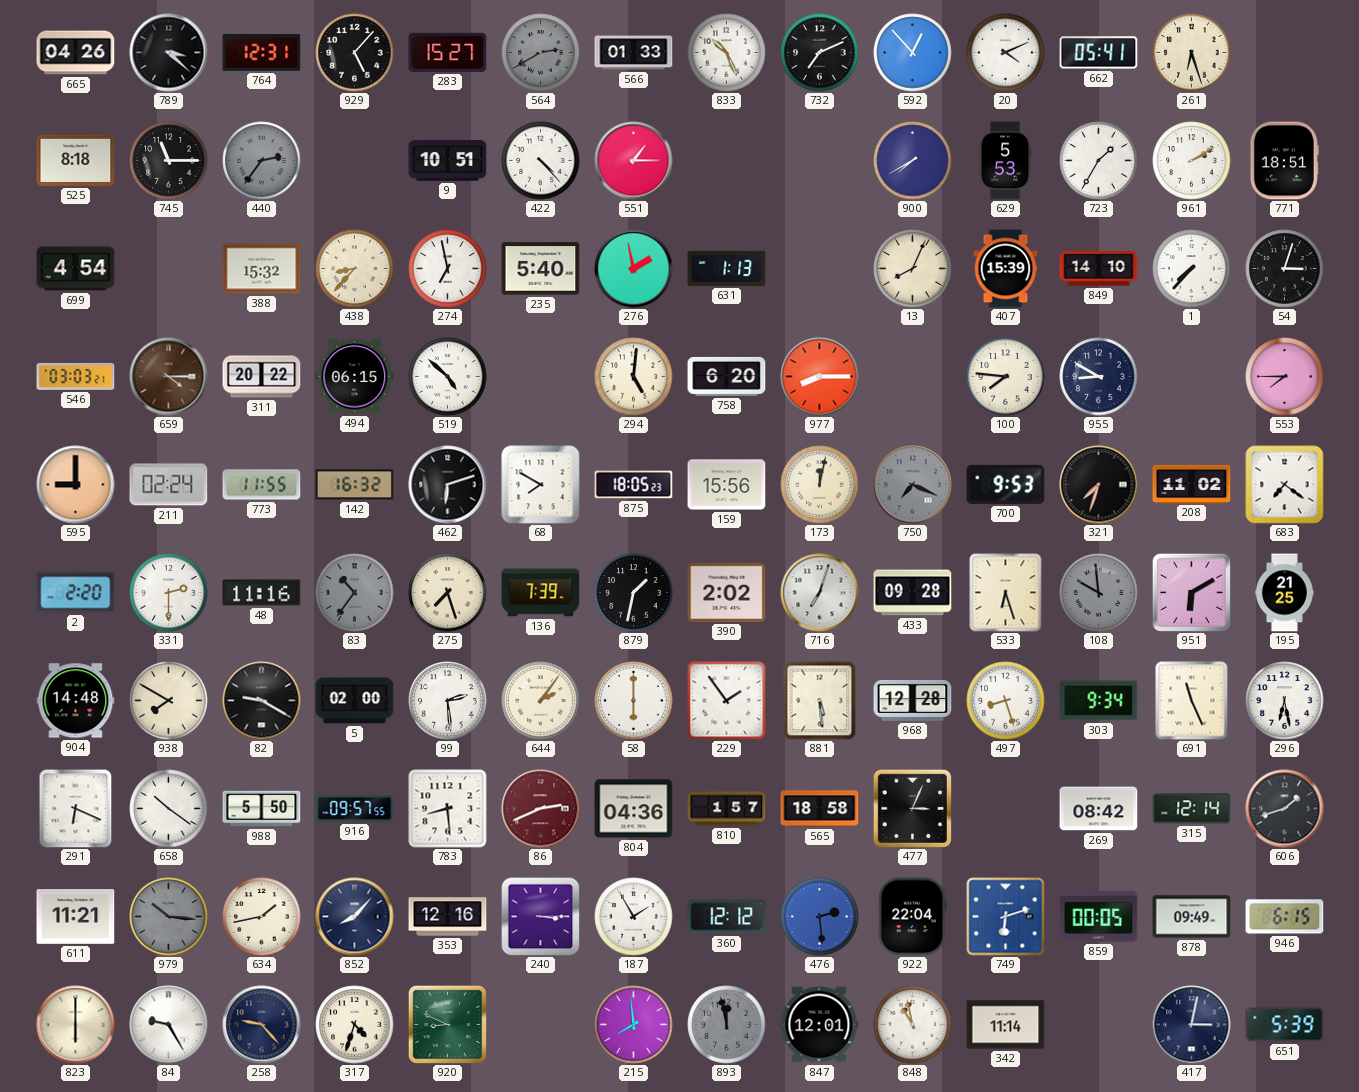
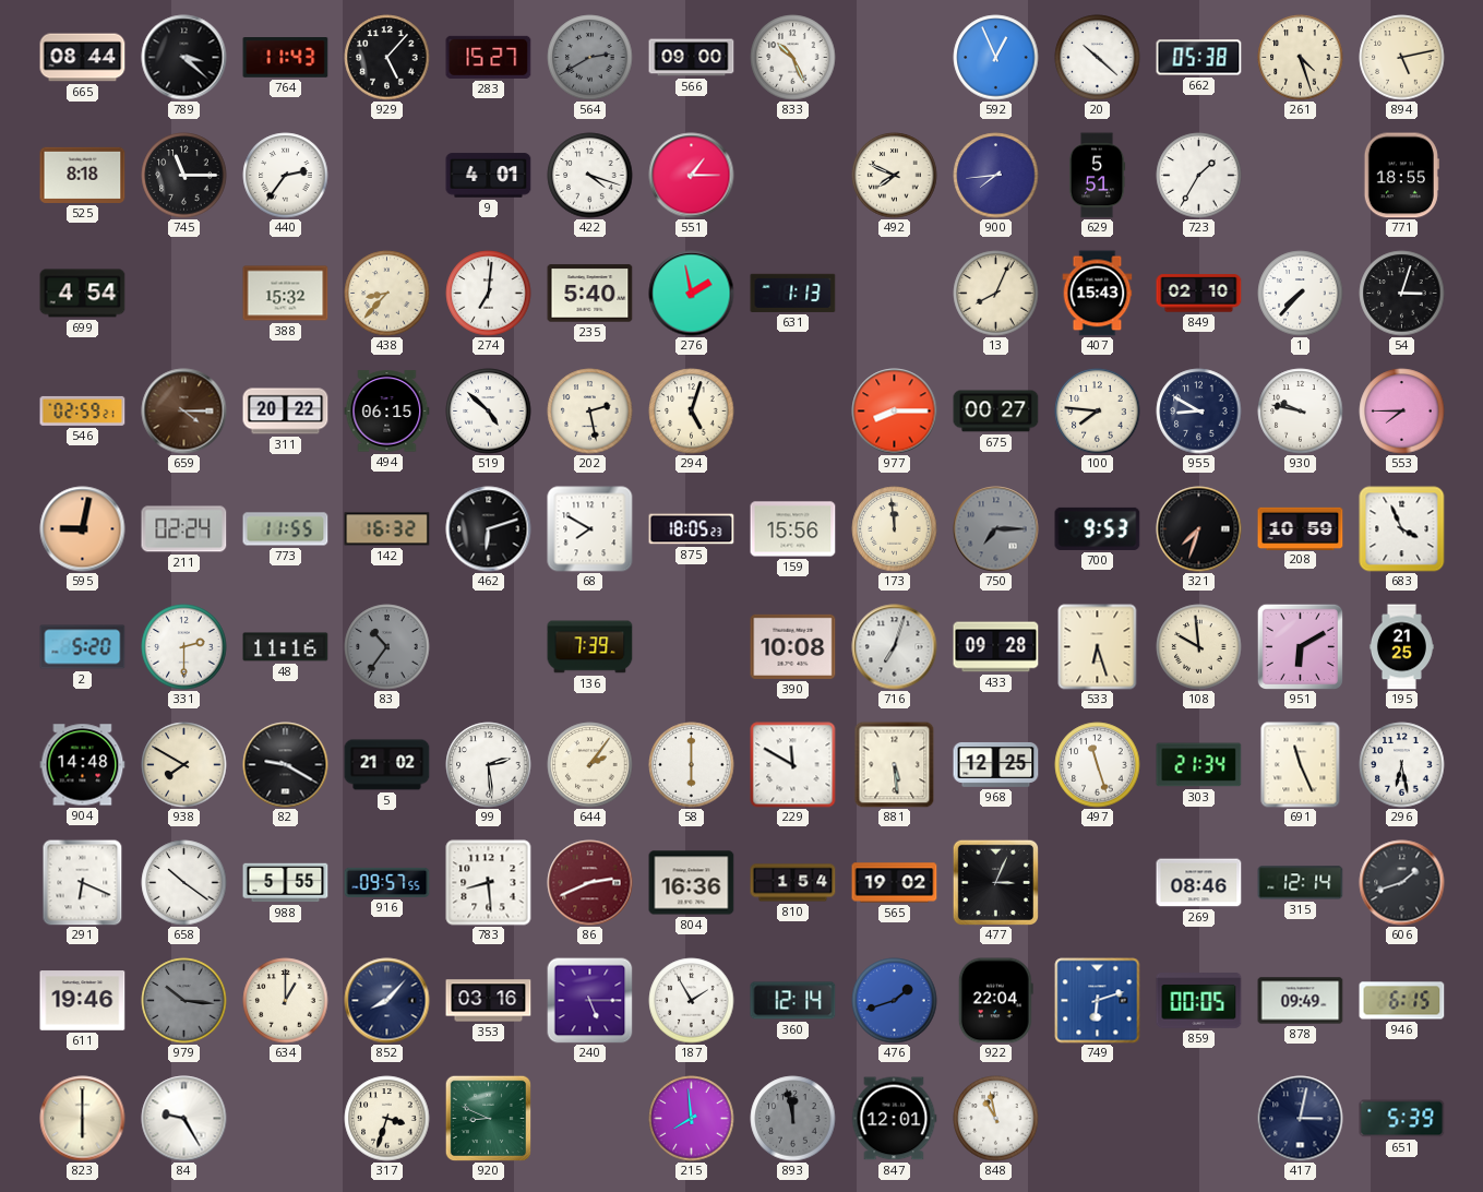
665: 04:26 -> 08:44 (83, 58)
764: 12:31 -> 11:43 (286, 58)
566: 01:33 -> 09:00 (692, 58)
732: 7:11 -> none (820, 53)
592: 12:53 -> 12:56 (996, 58)
20: 4:11 -> 10:22 (1098, 58)
662: 05:41 -> 05:38 (1199, 58)
261: 6:27 -> 4:27 (1301, 58)
894: none -> 5:13 (1402, 58)
440 dial: grey -> white (286, 176)
9: 10:51 -> 4:01 (489, 176)
422: 4:23 -> 4:18 (590, 176)
492: none -> 7:49 (895, 176)
900: 7:40 -> 7:44 (996, 176)
629: 5:53 -> 5:51 (1097, 176)
961: 2:10 -> none (1192, 161)
771: 18:51 -> 18:55 (1401, 176)
274: 6:58 -> 7:01 (489, 294)
407: 15:39 -> 15:43 (1098, 294)
849: 14:10 -> 02:10 (1199, 294)
546: 03:03 -> 02:59 (83, 410)
202: none -> 2:28 (590, 412)
294: 5:01 -> 5:03 (692, 412)
758: 6:20 -> none (727, 376)
675: none -> 00:27 (996, 412)
930: none -> 9:47 (1301, 412)
595: 9:00 -> 9:02 (83, 529)
173: 12:02 -> 11:59 (895, 529)
750: 7:19 -> 7:15 (996, 529)
208: 11:02 -> 10:59 (1301, 528)
683: 7:21 -> 3:56 (1402, 529)
2: 2:20 -> 5:20 (83, 647)
275: 7:27 -> none (448, 593)
879: 1:32 -> none (634, 593)
390: 2:02 -> 10:08 (793, 646)
108 dial: grey -> cream (1199, 647)
5: 02:00 -> 21:02 (387, 765)
229: 1:54 -> 11:50 (793, 765)
968: 12:28 -> 12:25 (996, 764)
497: 8:27 -> 11:27 (1098, 765)
303: 9:34 -> 21:34 (1199, 765)
988: 5:50 -> 5:55 (286, 883)
804: 04:36 -> 16:36 (692, 883)
810: 1:57 -> 1:54 (793, 883)
565: 18:58 -> 19:02 (895, 883)
269: 08:42 -> 08:46 (1199, 883)
611: 11:21 -> 19:46 (83, 1001)
634: 1:43 -> 1:00 (286, 1001)
353: 12:16 -> 03:16 (489, 1001)
240: 3:15 -> 5:15 (589, 1000)
360: 12:12 -> 12:14 (793, 1001)
476: 2:29 -> 1:42 (895, 1001)
258: 9:23 -> none (262, 1025)
317: 4:33 -> 3:33 (387, 1119)
342: 11:14 -> none (1006, 1025)
